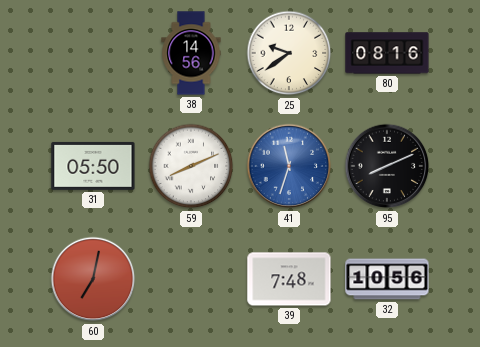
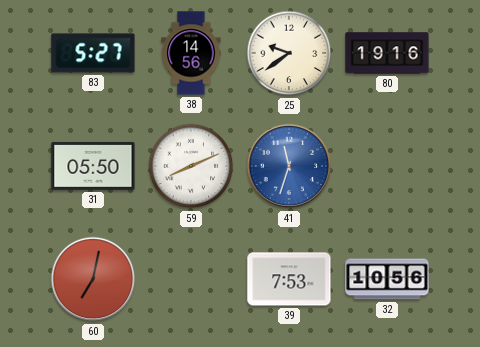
83: none -> 5:27 (93, 53)
80: 08:16 -> 19:16 (387, 53)
95: 8:11 -> none (387, 166)
39: 7:48 -> 7:53 (289, 279)
